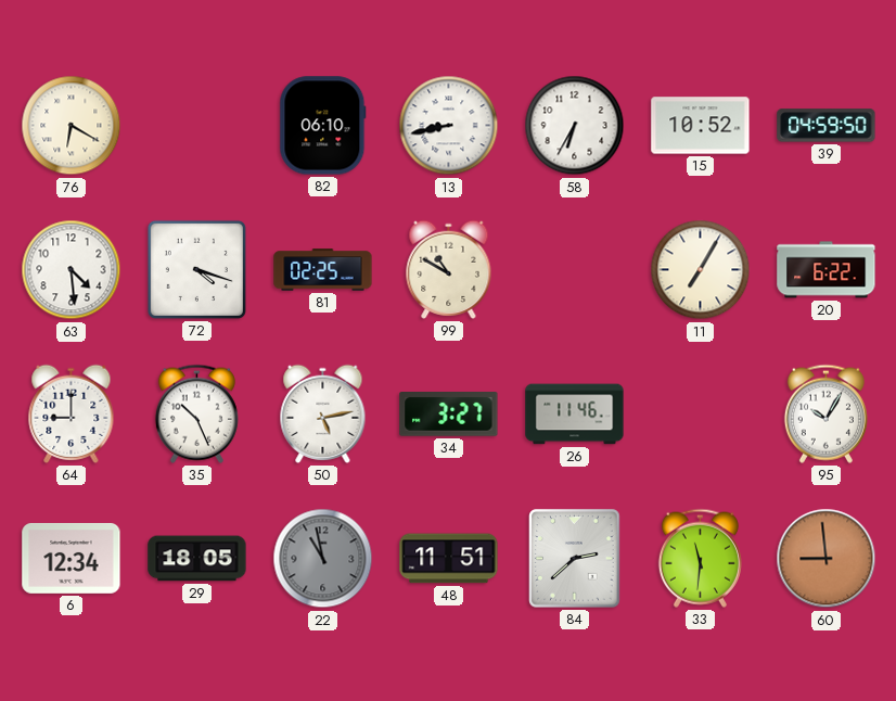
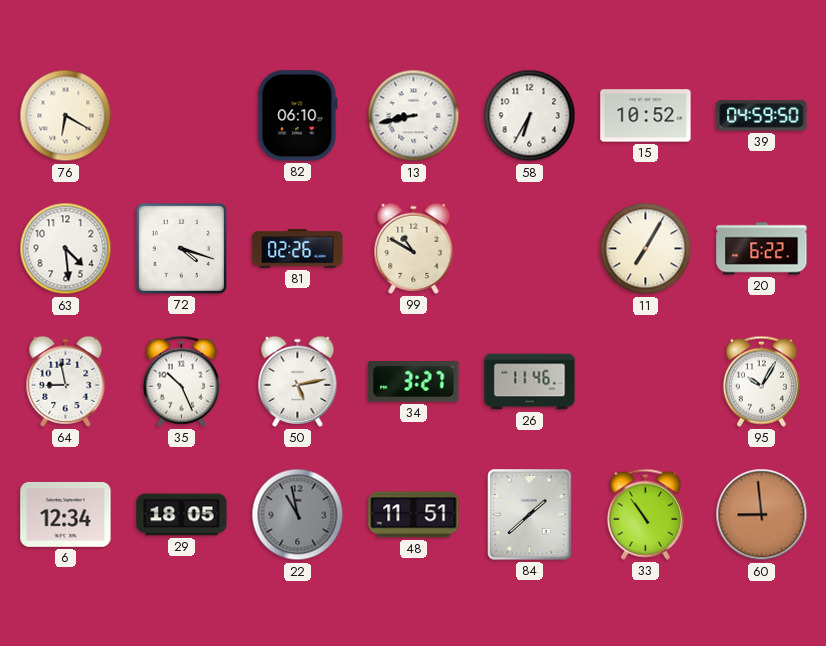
81: 02:25 -> 02:26 (298, 249)
64: 9:00 -> 8:58 (66, 381)
84: 2:38 -> 1:38 (530, 515)
33: 11:31 -> 10:54 (645, 514)
